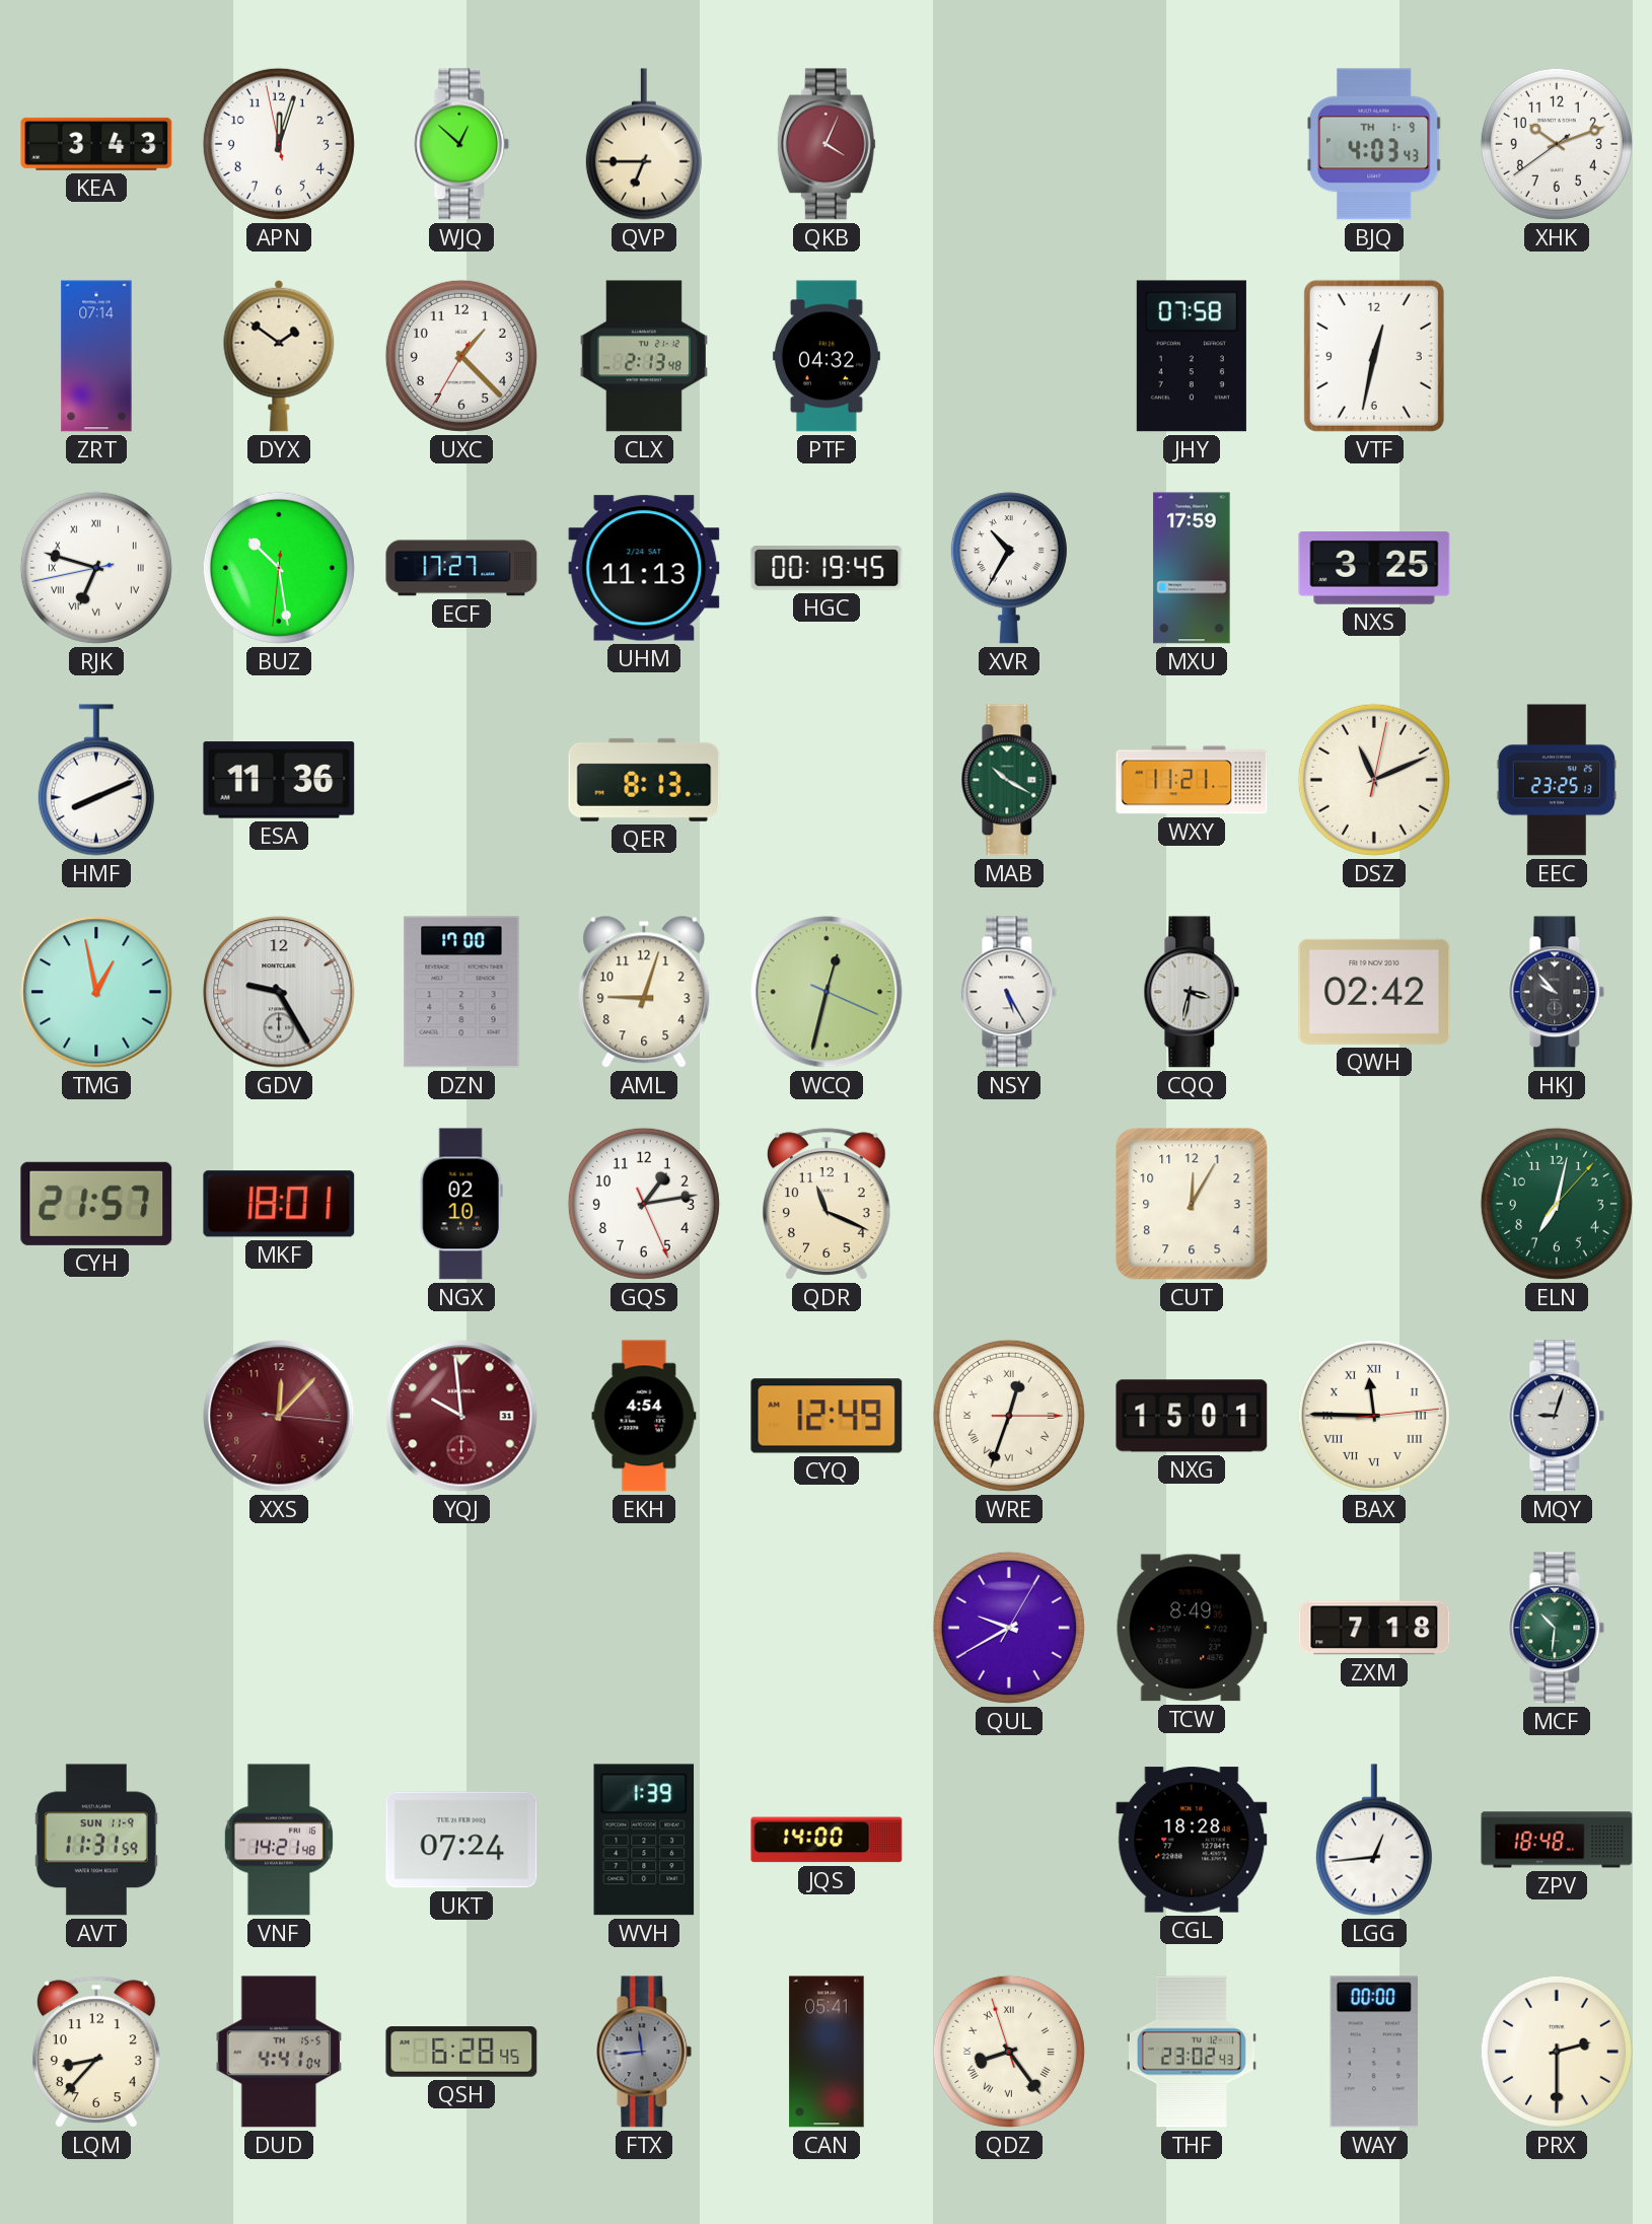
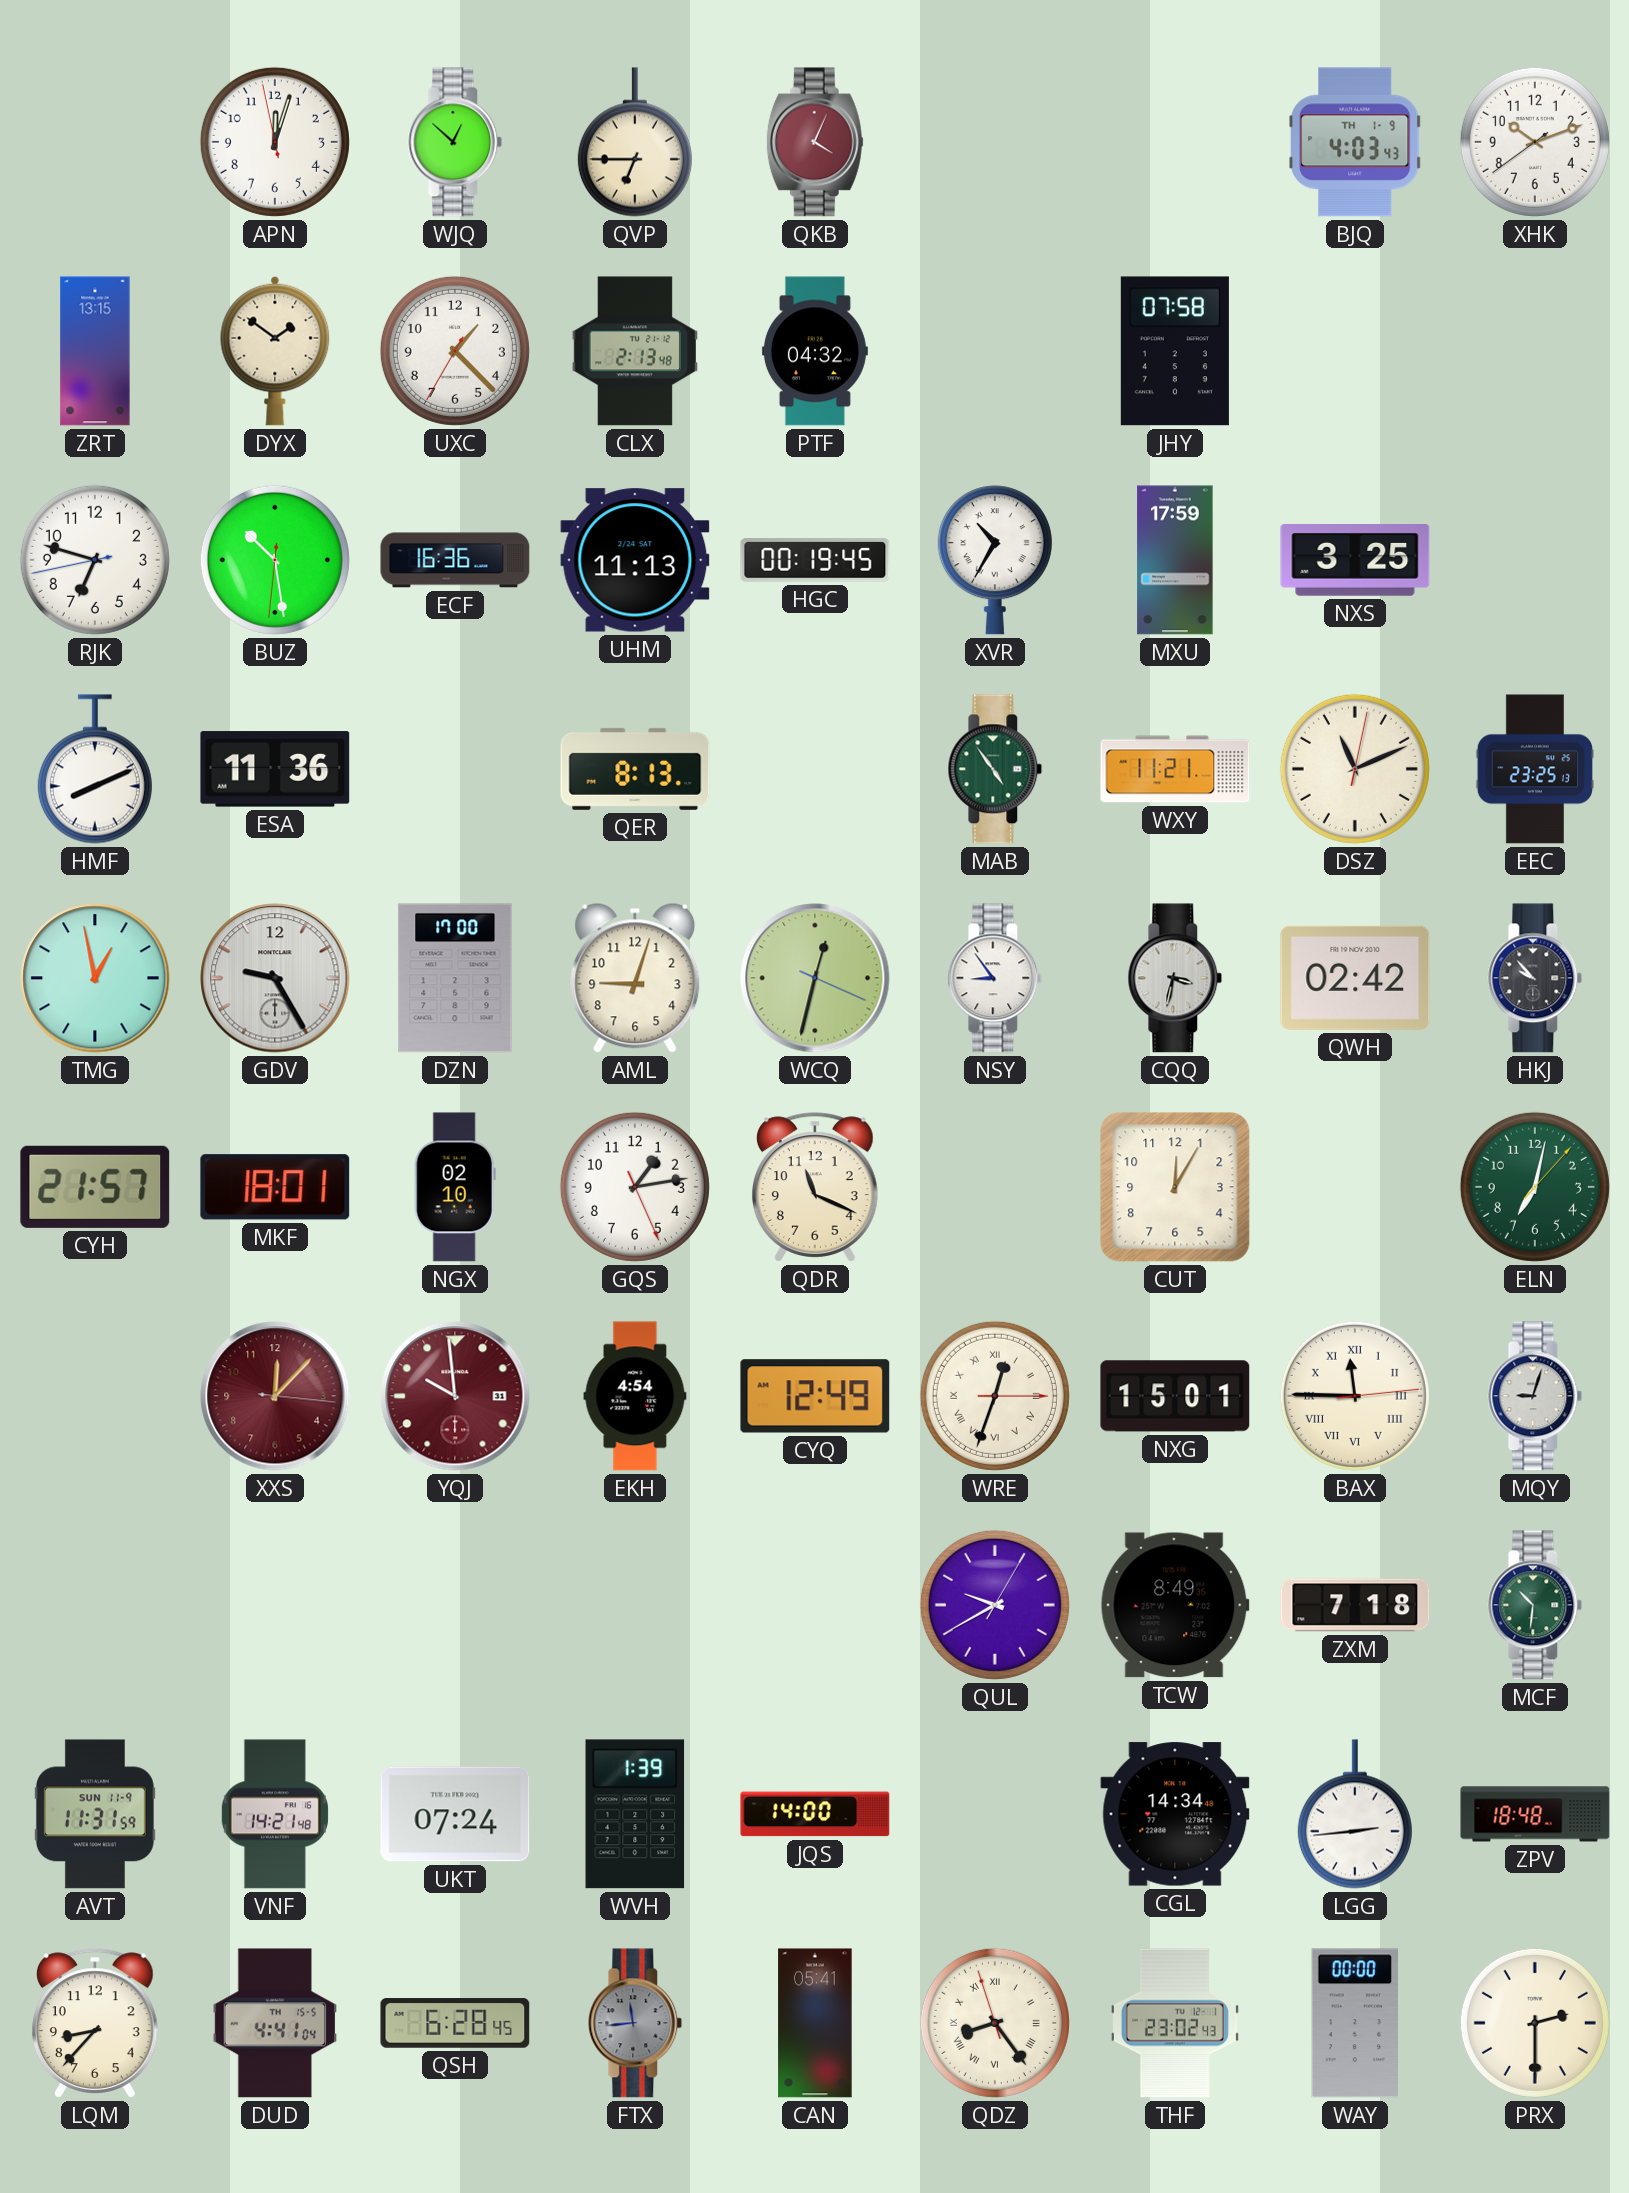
KEA: 3:43 -> none (96, 144)
ZRT: 07:14 -> 13:15 (95, 351)
VTF: 12:32 -> none (1374, 356)
RJK numerals: Roman -> Arabic (95, 560)
ECF: 17:27 -> 16:36 (455, 560)
MAB: 10:20 -> 4:54 (995, 769)
NSY: 5:25 -> 8:54 (995, 978)
CGL: 18:28 -> 14:34 (1175, 1814)
LGG: 12:44 -> 2:44 (1355, 1814)
